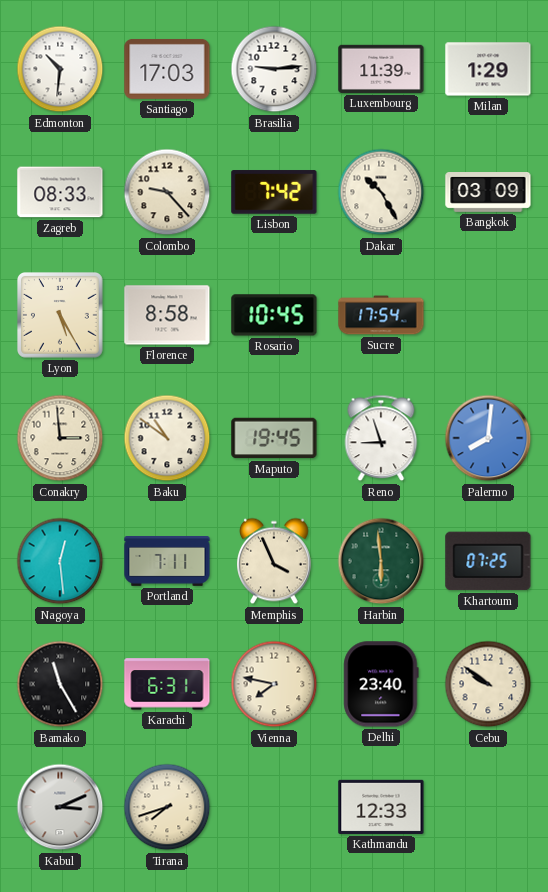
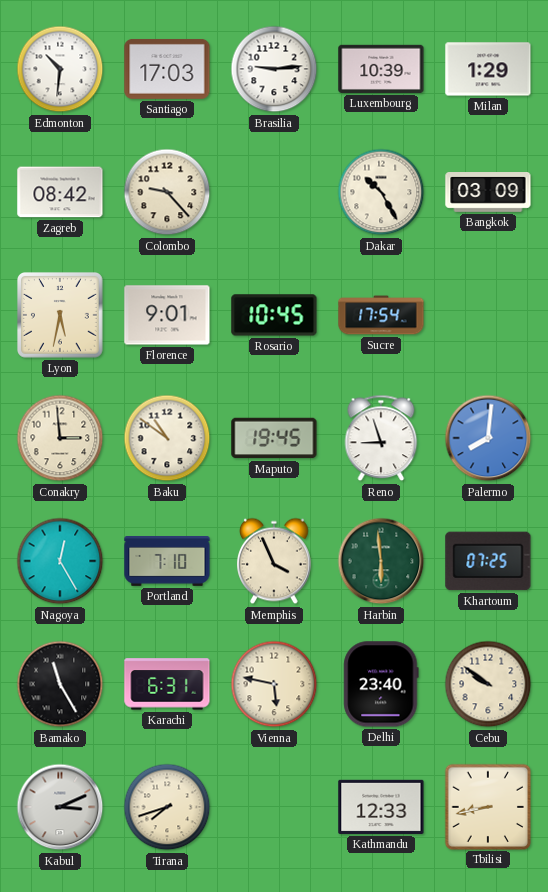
Luxembourg: 11:39 -> 10:39 (381, 69)
Zagreb: 08:33 -> 08:42 (60, 192)
Lisbon: 7:42 -> none (274, 192)
Lyon: 5:25 -> 5:32 (61, 316)
Florence: 8:58 -> 9:01 (167, 315)
Nagoya: 12:29 -> 12:25 (60, 561)
Portland: 7:11 -> 7:10 (167, 562)
Vienna: 7:47 -> 5:47 (274, 684)
Tbilisi: none -> 8:43 (487, 806)
